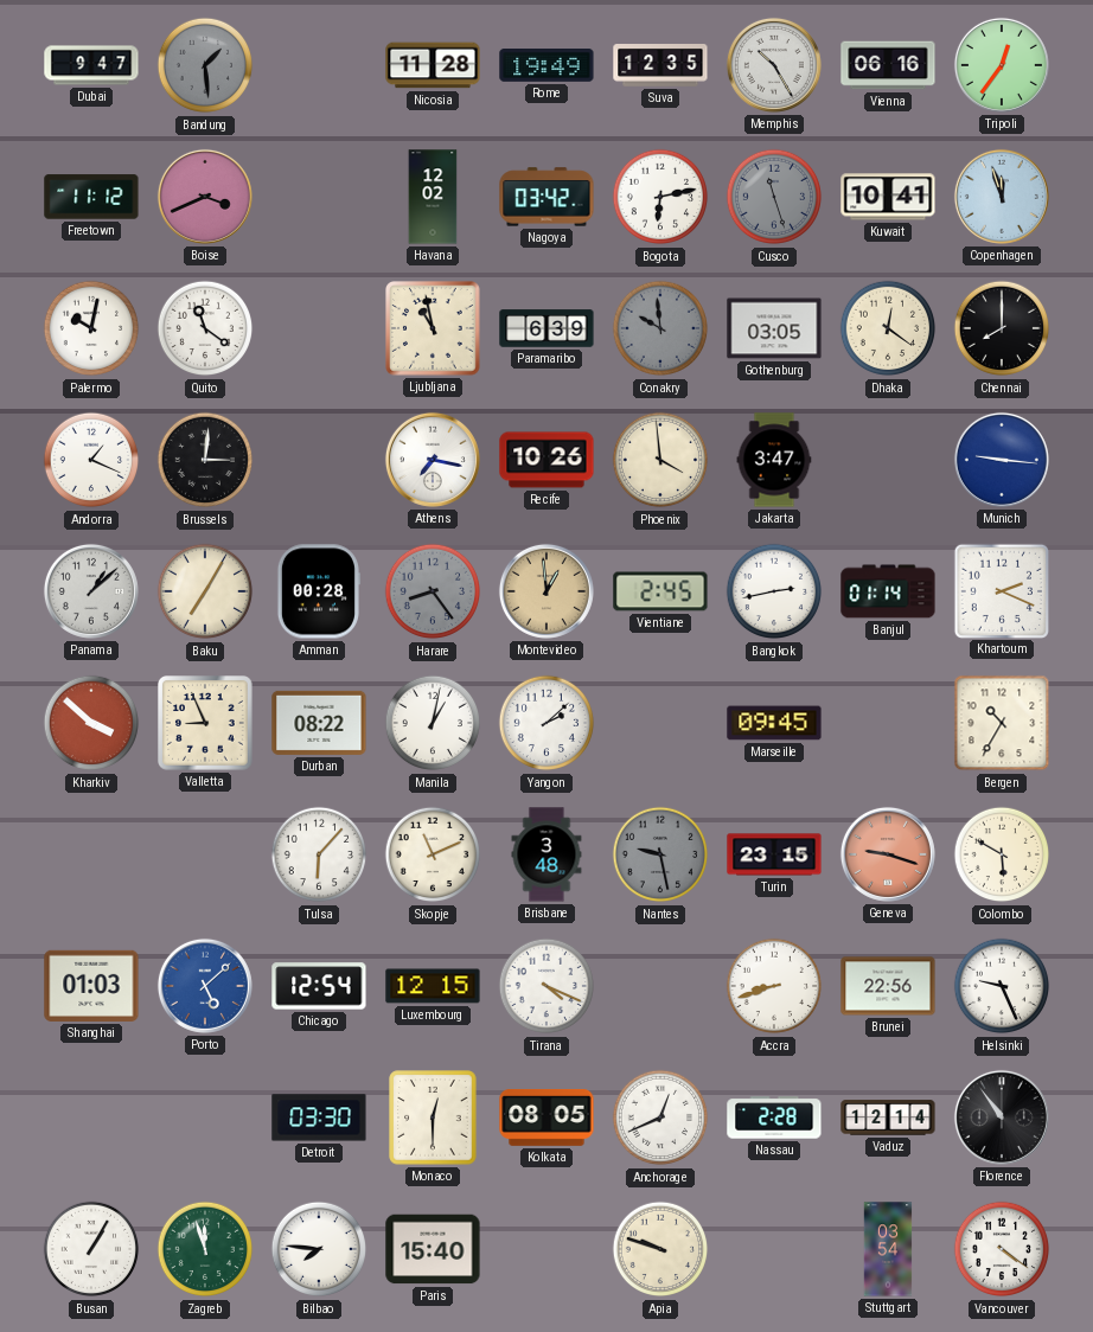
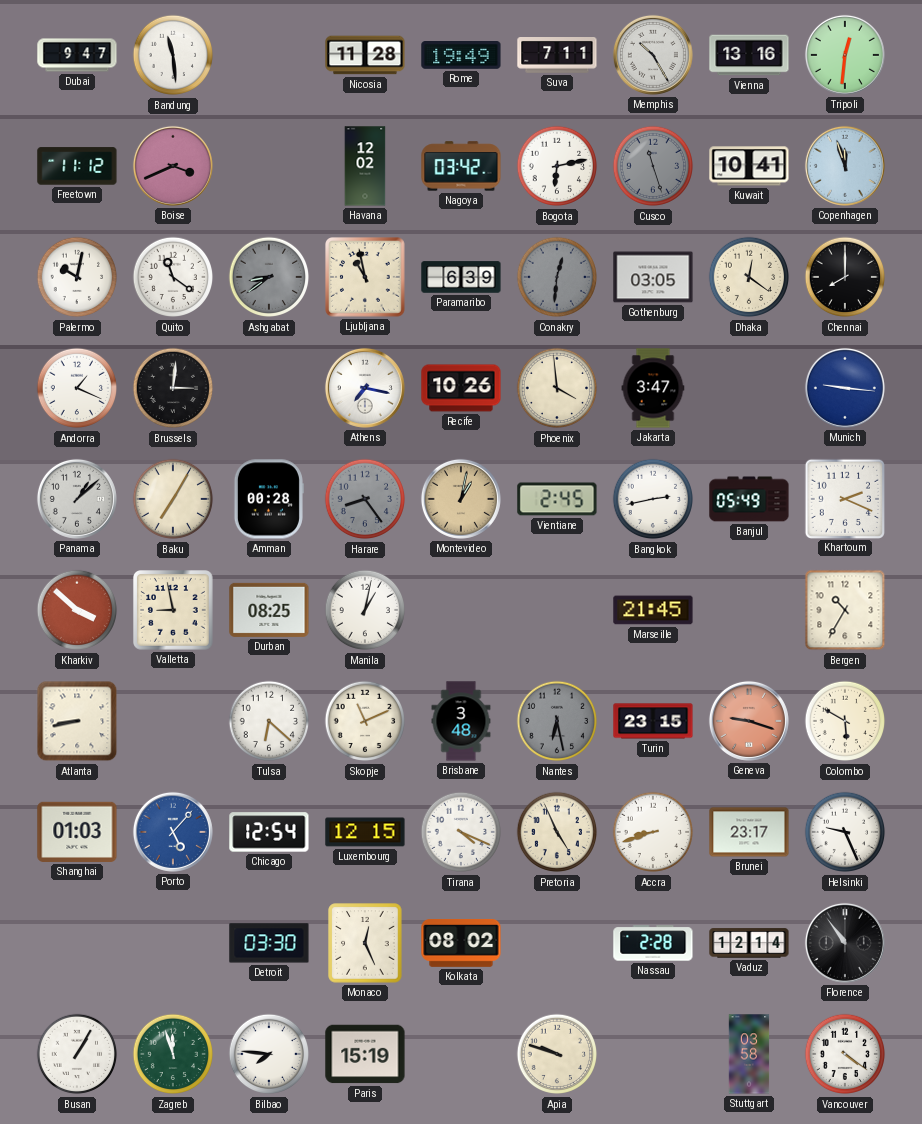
Bandung: 1:29 -> 11:29 (173, 55)
Bandung dial: grey -> white (173, 55)
Suva: 12:35 -> 7:11 (557, 56)
Vienna: 06:16 -> 13:16 (749, 55)
Tripoli: 12:36 -> 12:31 (845, 55)
Ashgabat: none -> 8:39 (269, 277)
Conakry: 9:59 -> 12:31 (557, 277)
Montevideo: 12:59 -> 1:02 (461, 499)
Banjul: 01:14 -> 05:49 (749, 499)
Valletta: 8:56 -> 8:58 (174, 611)
Durban: 08:22 -> 08:25 (269, 610)
Yangon: 2:08 -> none (546, 723)
Marseille: 09:45 -> 21:45 (653, 610)
Atlanta: none -> 8:43 (77, 721)
Tulsa: 6:07 -> 6:22 (269, 721)
Nantes: 9:28 -> 6:28 (557, 721)
Porto: 5:08 -> 5:07 (173, 832)
Pretoria: none -> 4:56 (557, 832)
Brunei: 22:56 -> 23:17 (749, 832)
Monaco: 12:30 -> 12:26 (365, 943)
Kolkata: 08:05 -> 08:02 (461, 944)
Anchorage: 12:41 -> none (660, 1118)
Paris: 15:40 -> 15:19 (365, 1054)
Stuttgart: 03:54 -> 03:58 (749, 1054)
